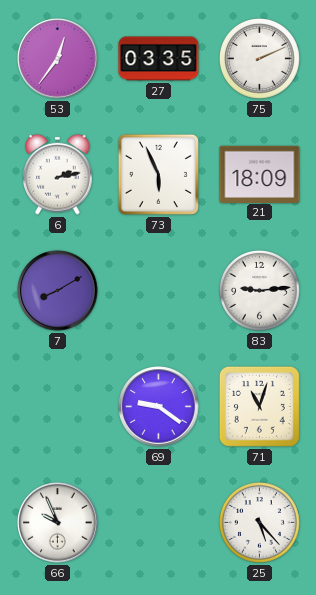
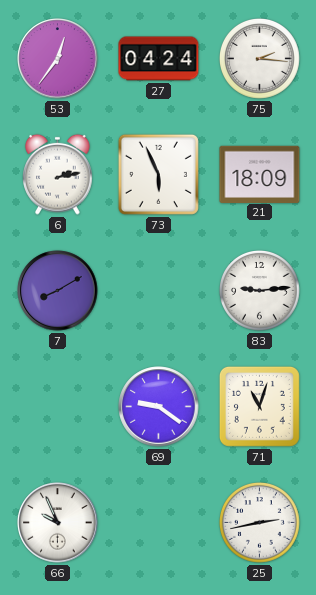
27: 03:35 -> 04:24 (159, 59)
75: 2:11 -> 2:16 (260, 59)
25: 5:23 -> 2:43 (260, 523)
